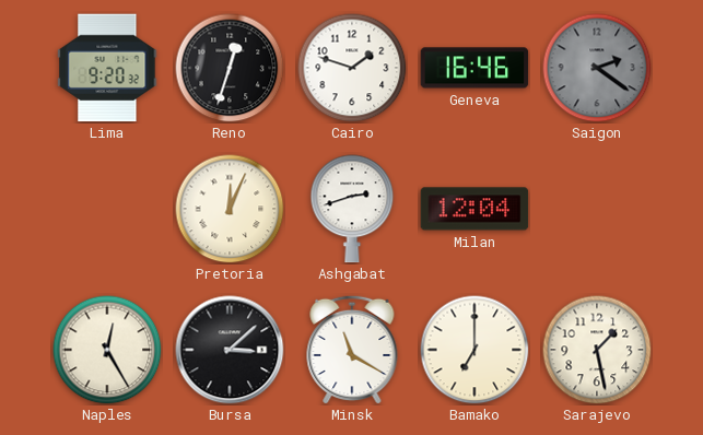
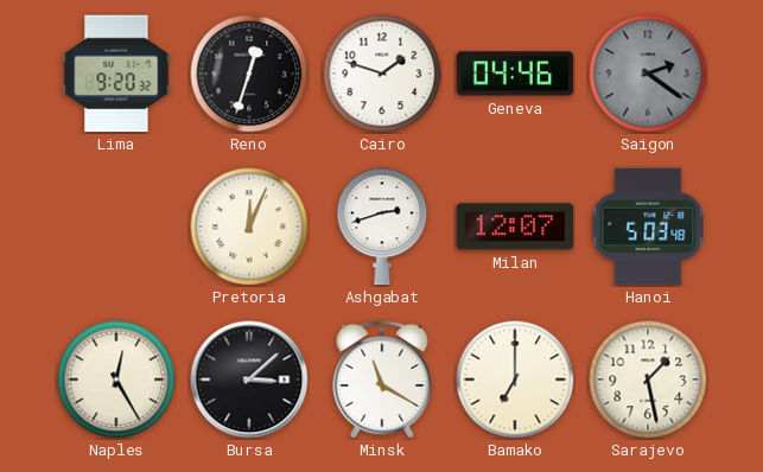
Geneva: 16:46 -> 04:46 (515, 74)
Milan: 12:04 -> 12:07 (515, 227)
Hanoi: none -> 5:03 (648, 227)
